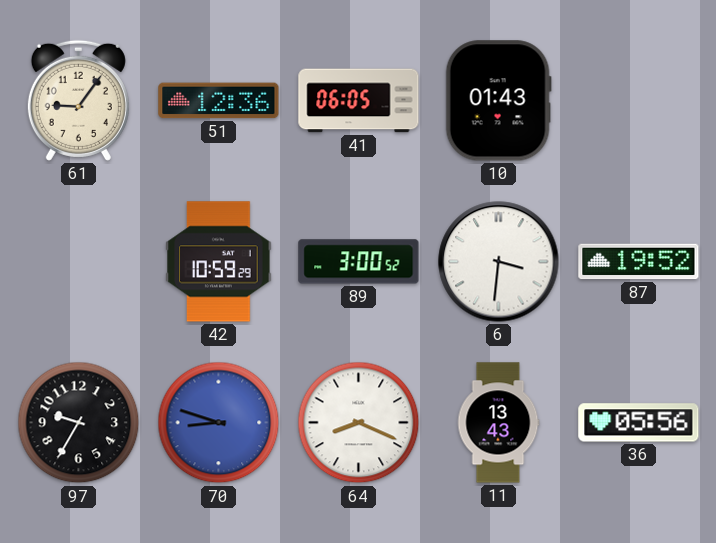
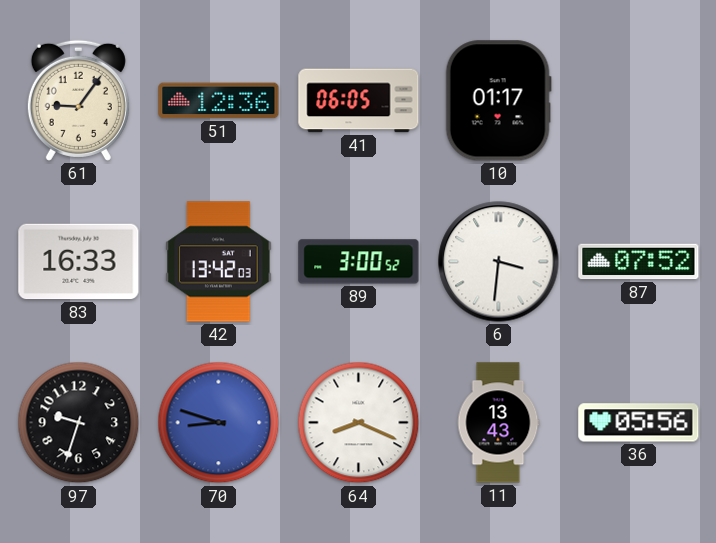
10: 01:43 -> 01:17 (498, 101)
83: none -> 16:33 (79, 262)
42: 10:59 -> 13:42 (219, 262)
87: 19:52 -> 07:52 (639, 262)
97: 9:35 -> 9:33 (79, 423)
